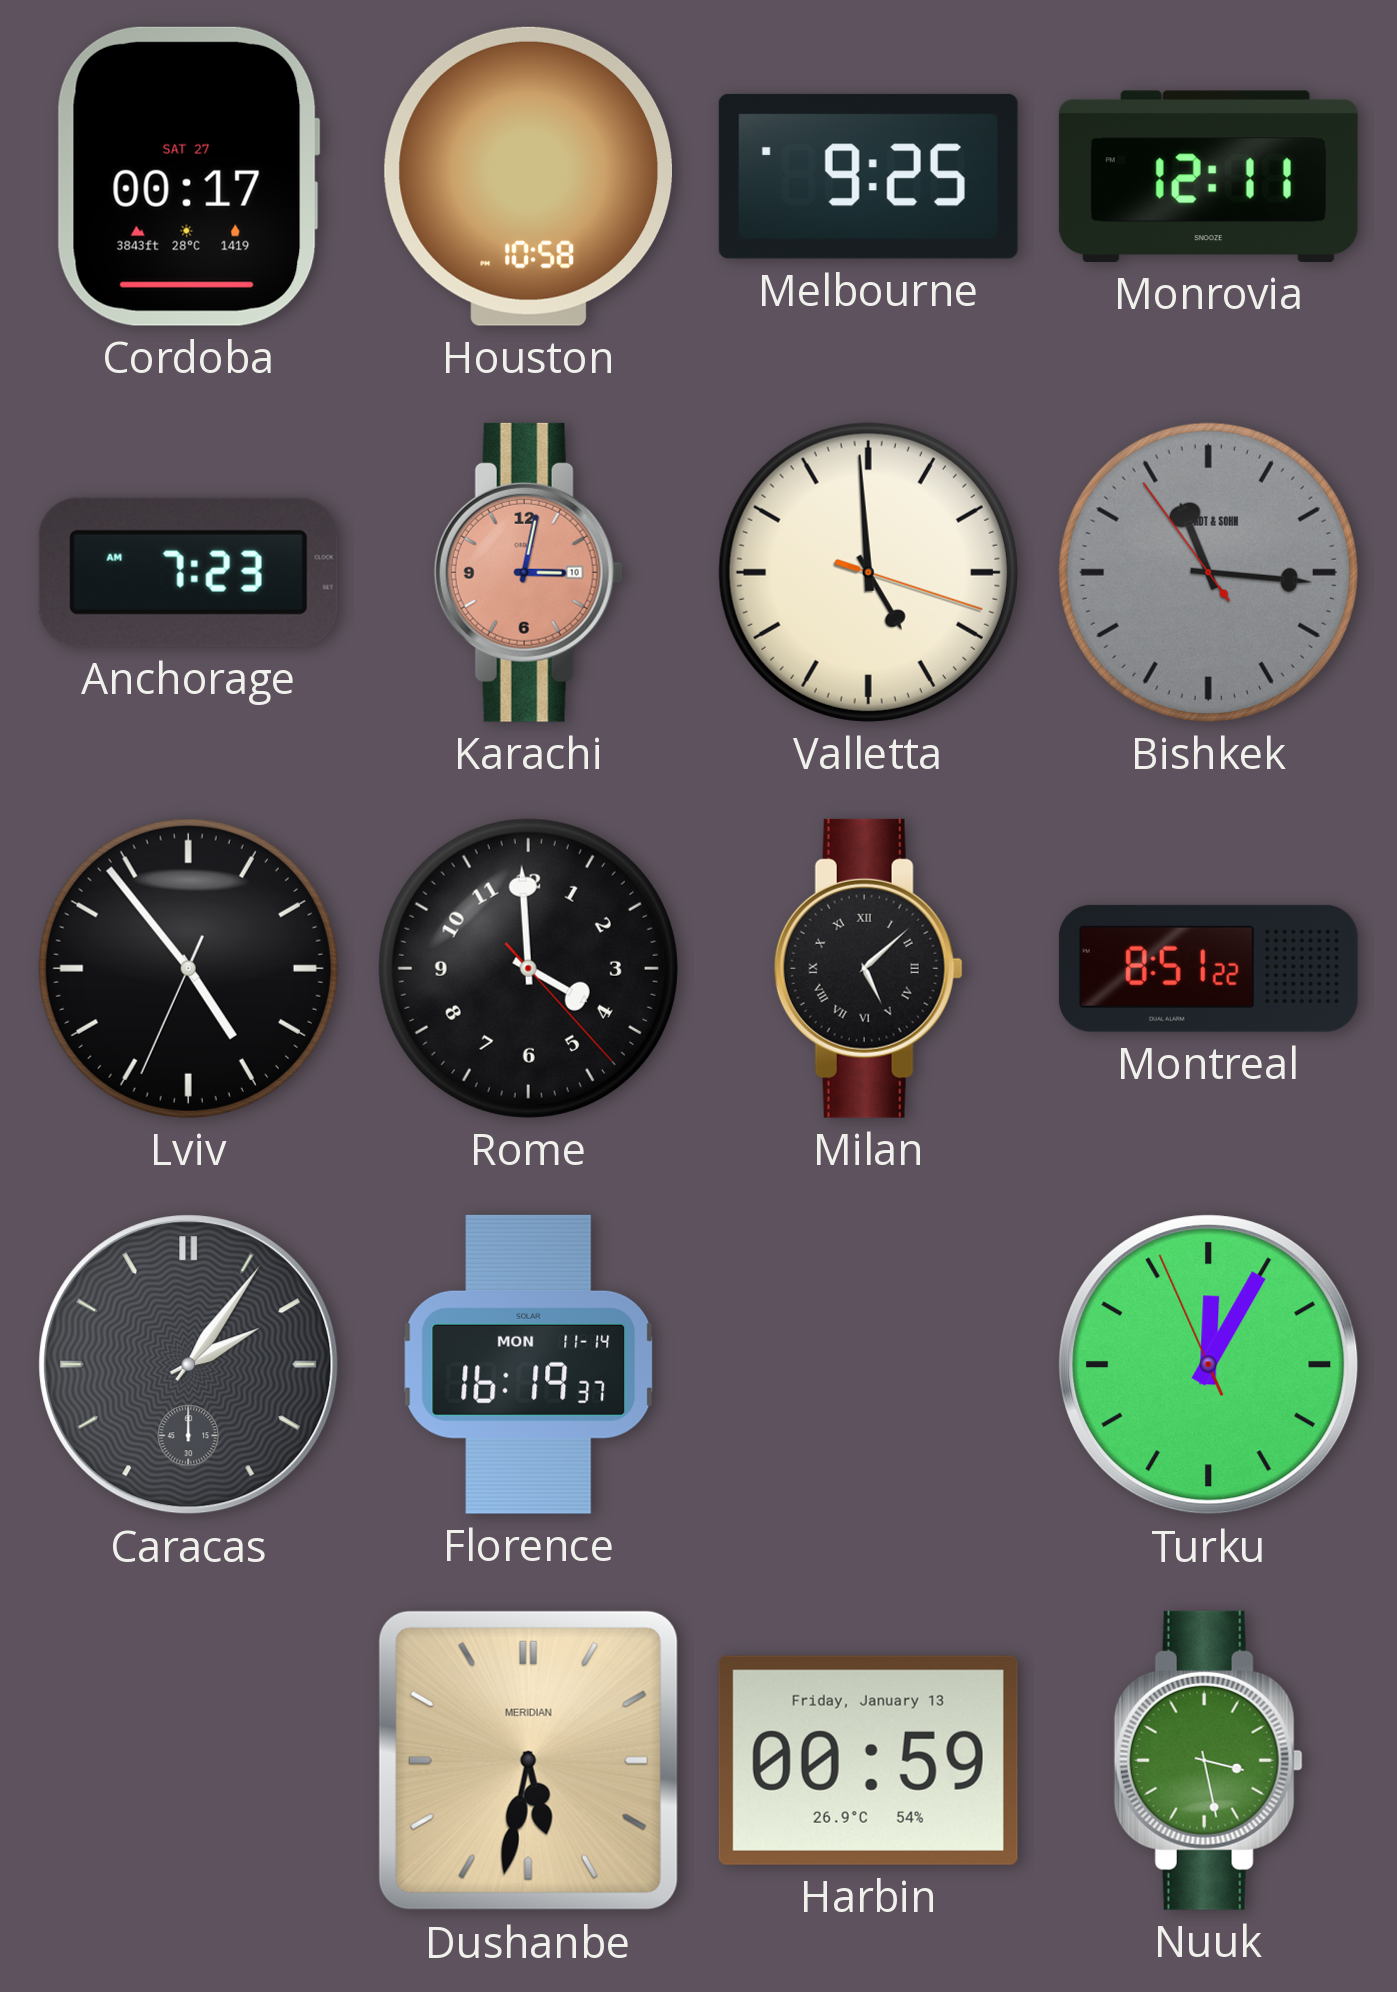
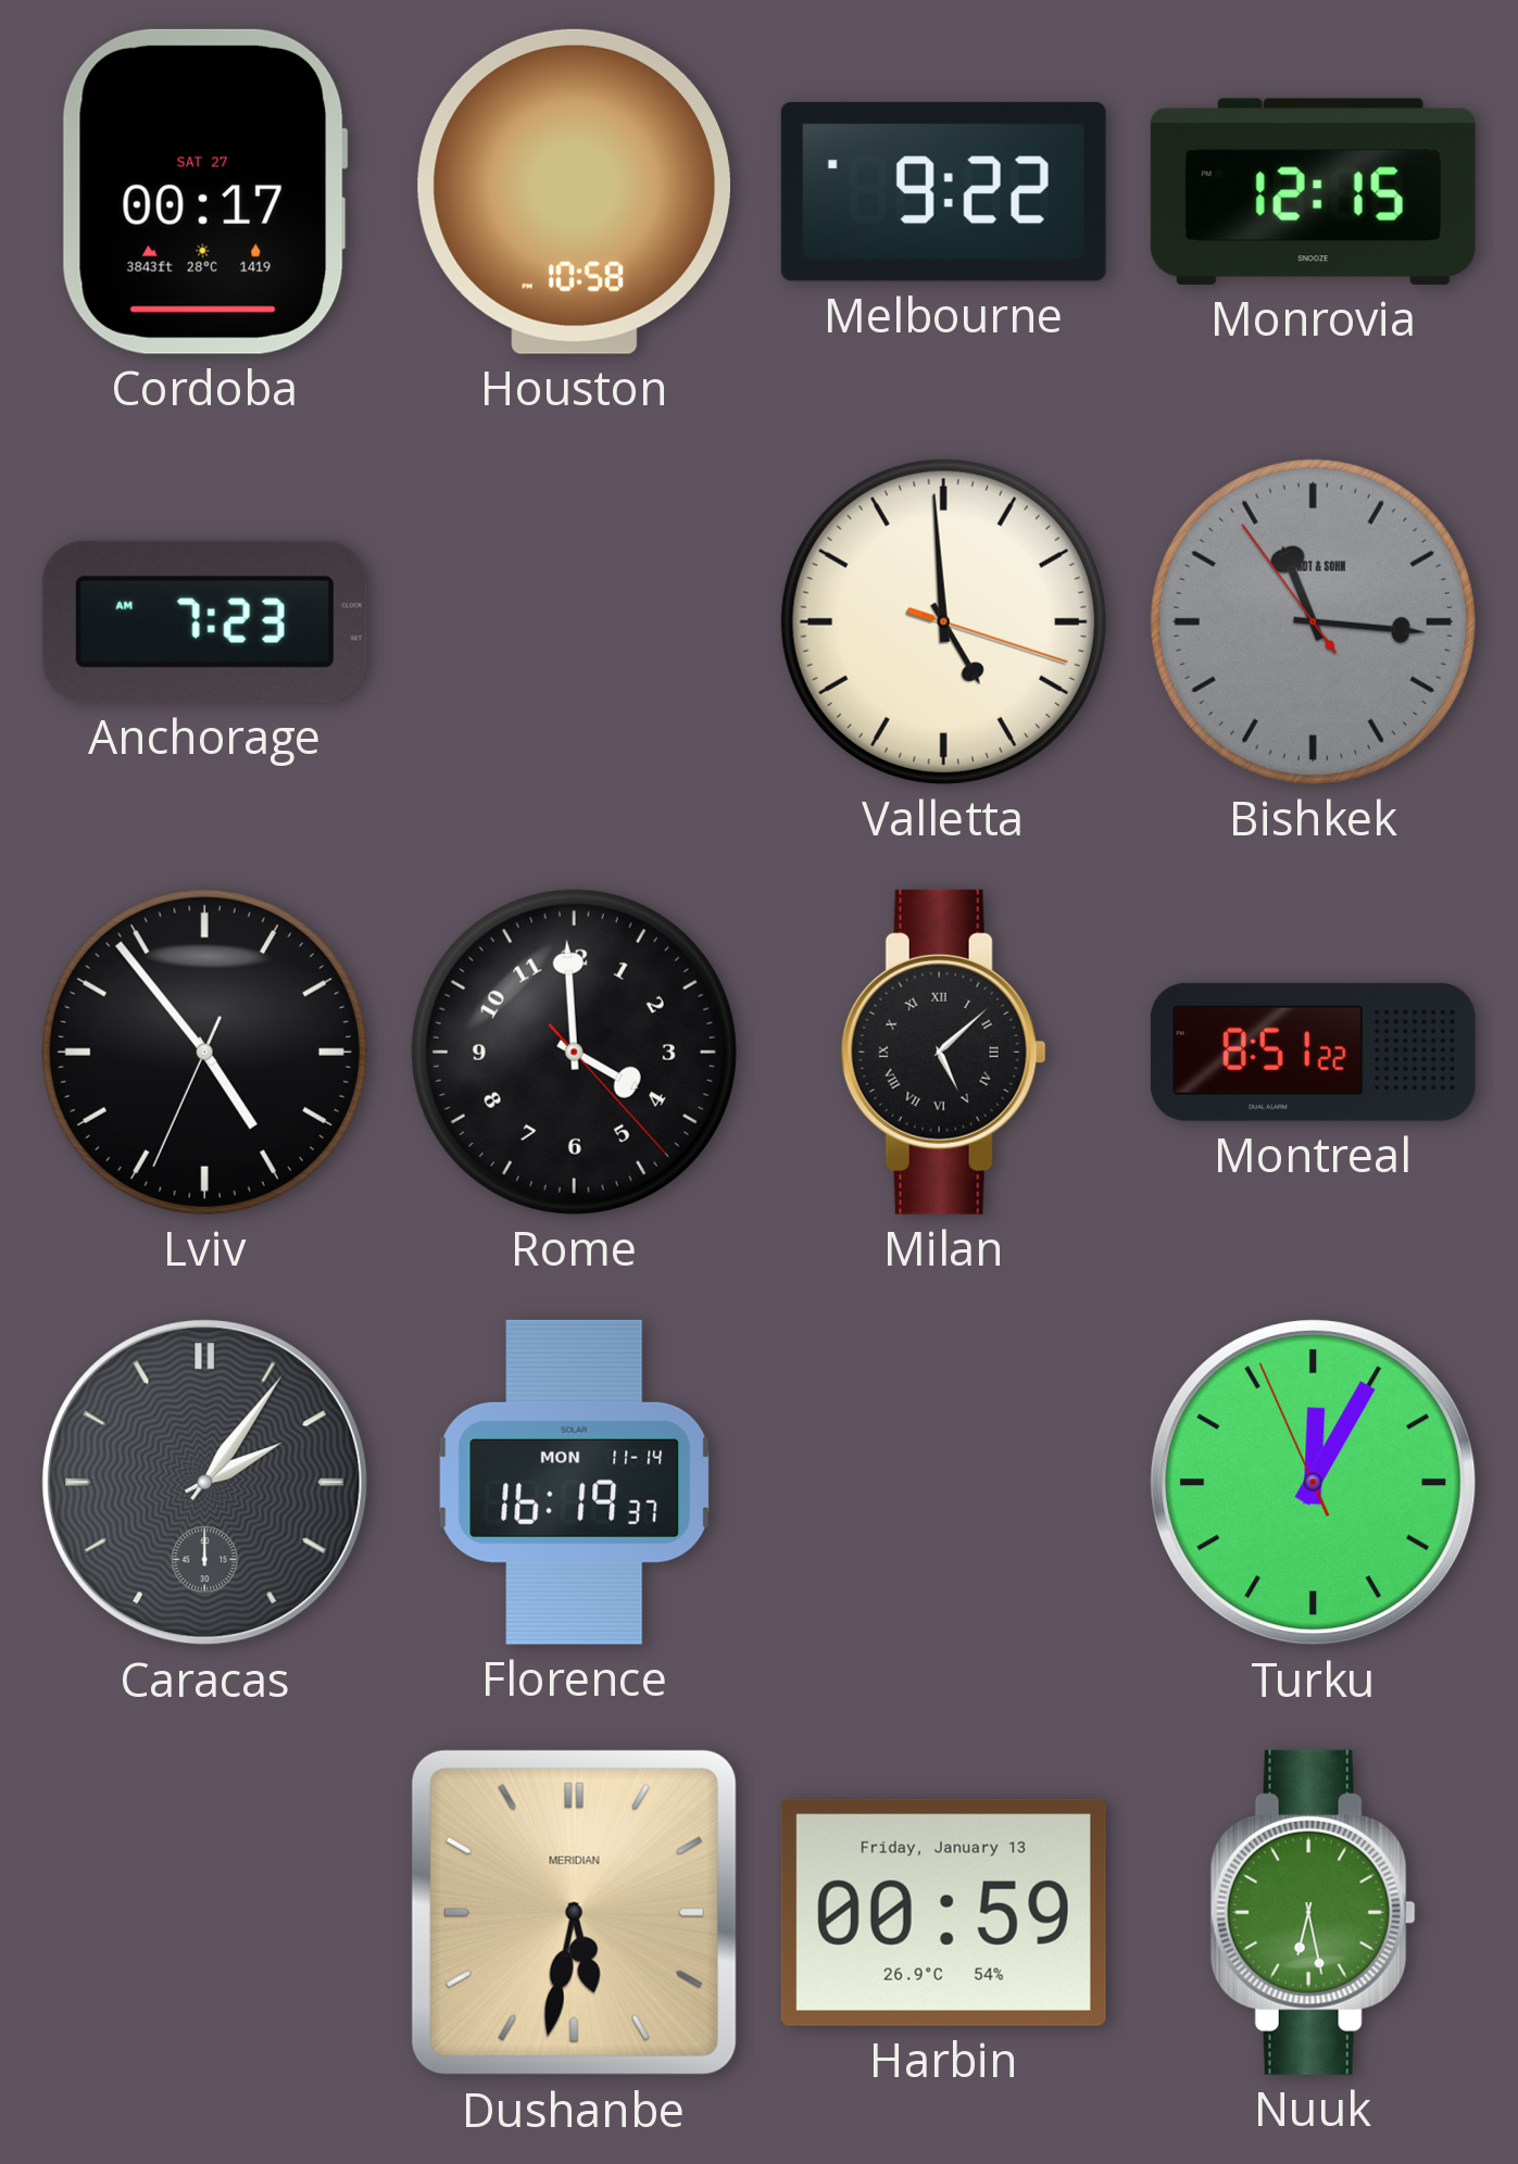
Melbourne: 9:25 -> 9:22 (943, 191)
Monrovia: 12:11 -> 12:15 (1313, 191)
Karachi: 3:02 -> none (528, 572)
Nuuk: 3:28 -> 6:28 (1313, 1912)
